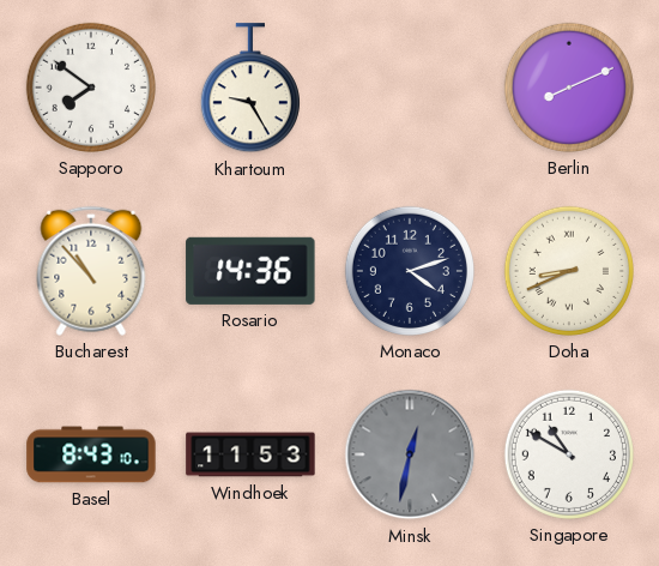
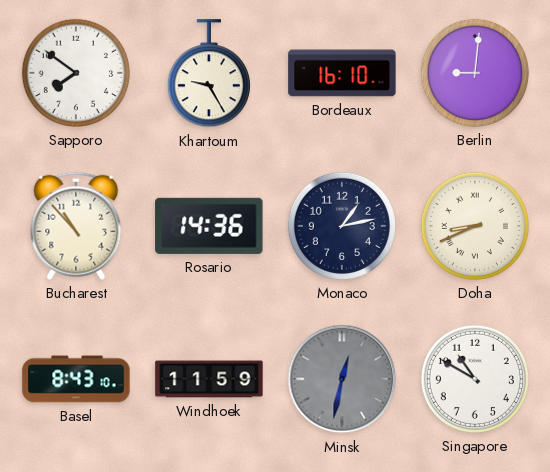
Bordeaux: none -> 16:10 (342, 73)
Berlin: 8:11 -> 9:01 (475, 73)
Monaco: 4:12 -> 1:13 (342, 226)
Windhoek: 11:53 -> 11:59 (209, 379)
